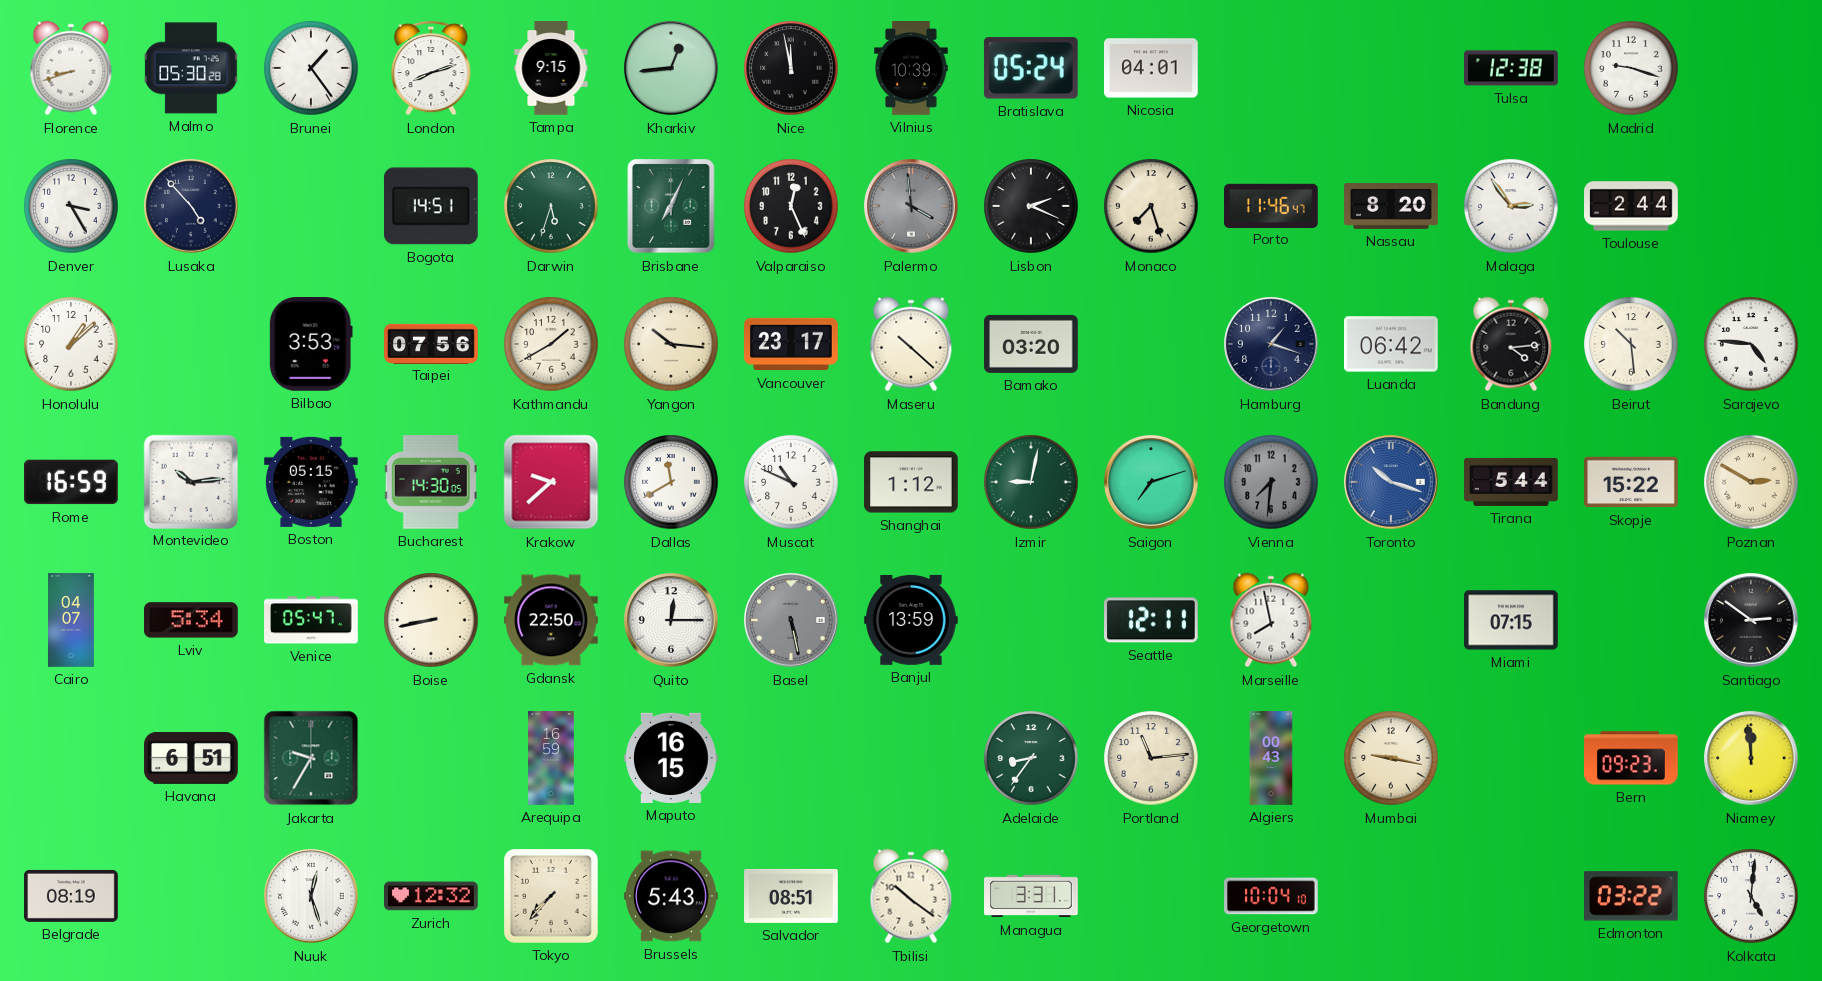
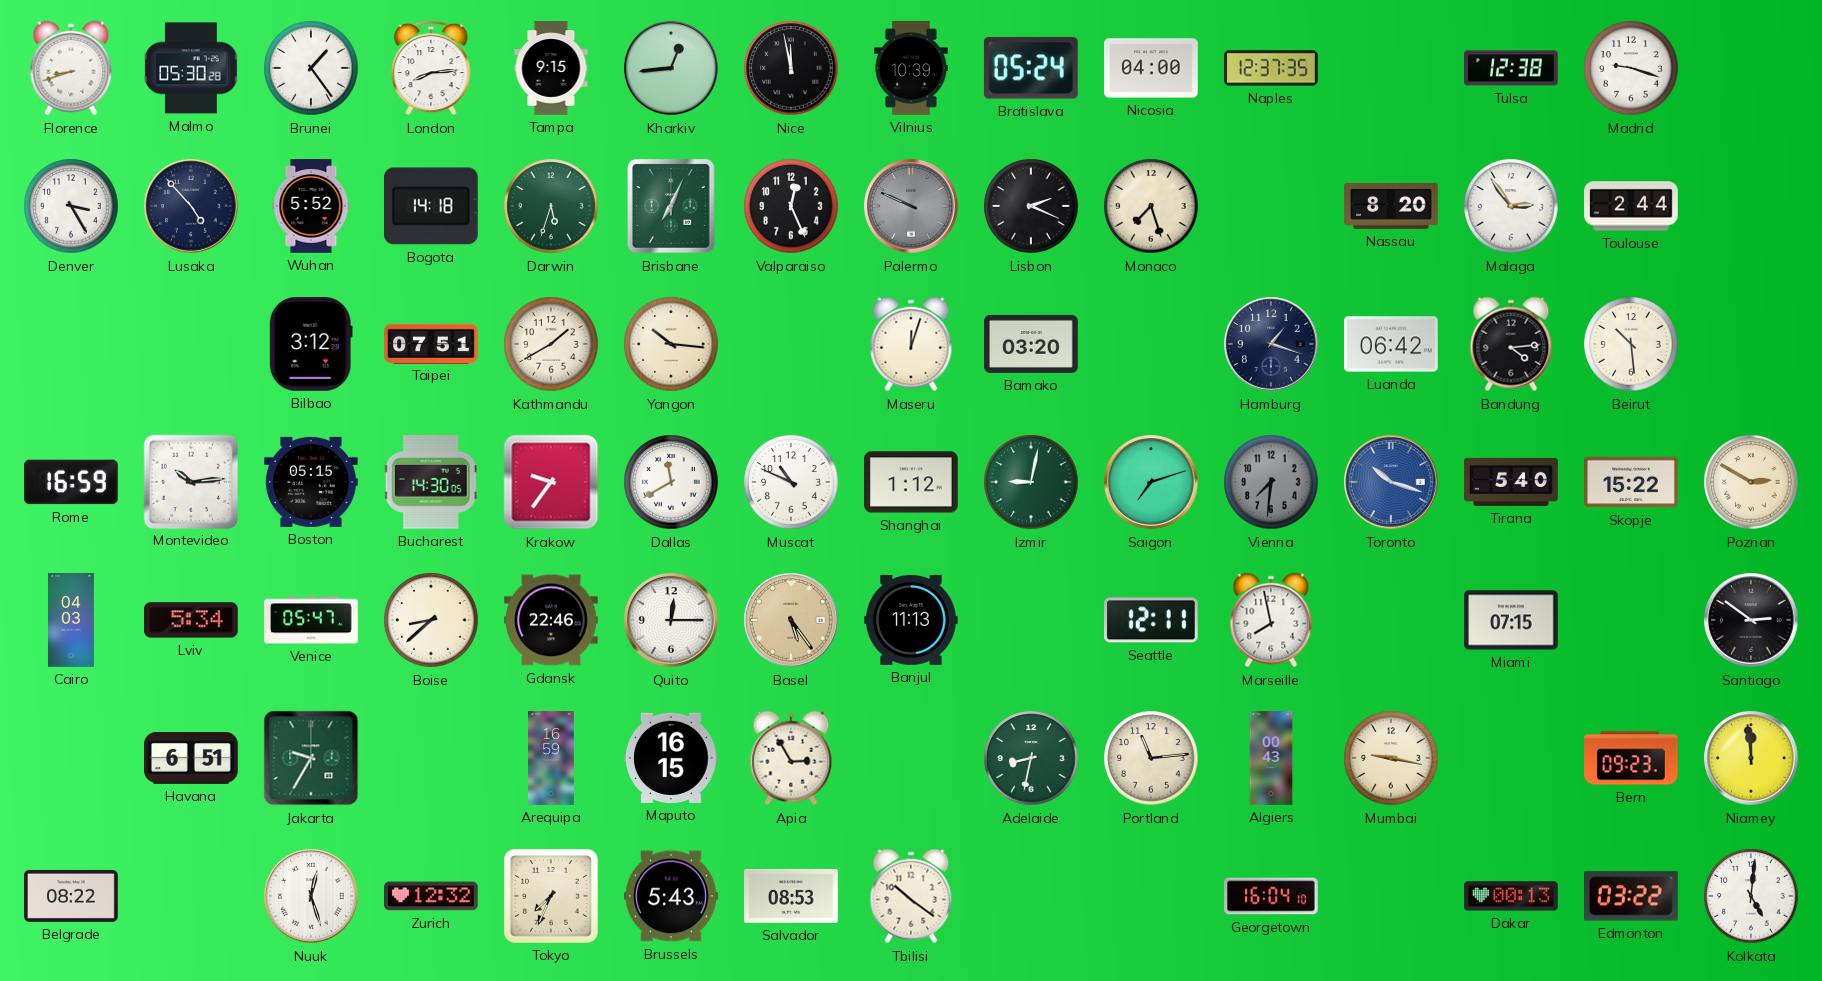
London: 8:12 -> 8:14 (431, 68)
Nicosia: 04:01 -> 04:00 (1152, 68)
Naples: none -> 12:37 (1271, 68)
Wuhan: none -> 5:52 (311, 206)
Bogota: 14:51 -> 14:18 (431, 206)
Palermo: 3:59 -> 9:49 (911, 206)
Porto: 11:46 -> none (1272, 205)
Honolulu: 1:08 -> none (71, 344)
Bilbao: 3:53 -> 3:12 (311, 345)
Taipei: 07:56 -> 07:51 (431, 343)
Vancouver: 23:17 -> none (791, 344)
Maseru: 10:22 -> 12:03 (911, 344)
Sarajevo: 4:46 -> none (1751, 344)
Krakow: 9:38 -> 9:36 (551, 482)
Tirana: 5:44 -> 5:40 (1511, 482)
Cairo: 04:07 -> 04:03 (71, 620)
Boise: 8:43 -> 8:38 (431, 620)
Gdansk: 22:50 -> 22:46 (551, 620)
Basel: 5:28 -> 5:24 (791, 620)
Basel dial: grey -> champagne (791, 620)
Banjul: 13:59 -> 11:13 (912, 620)
Apia: none -> 2:55 (791, 758)
Adelaide: 8:36 -> 8:32 (1031, 758)
Belgrade: 08:19 -> 08:22 (71, 896)
Tokyo: 7:37 -> 7:34 (552, 897)
Salvador: 08:51 -> 08:53 (791, 896)
Managua: 3:31 -> none (1031, 896)
Georgetown: 10:04 -> 16:04 (1271, 896)
Dakar: none -> 00:13 (1511, 896)
